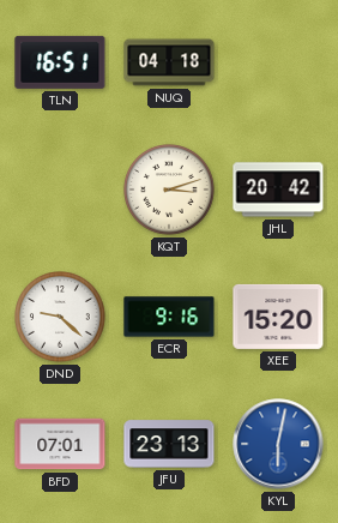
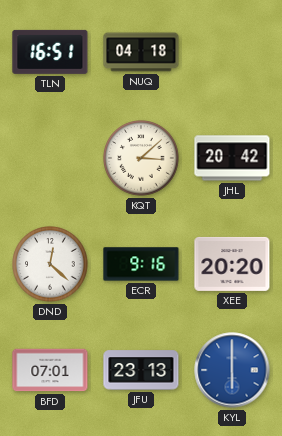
KQT: 3:12 -> 3:08 (141, 158)
DND: 9:22 -> 12:22 (50, 264)
XEE: 15:20 -> 20:20 (232, 264)
KYL: 6:02 -> 6:00 (232, 370)
